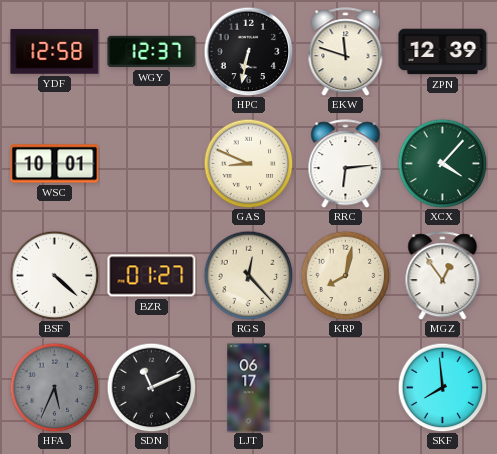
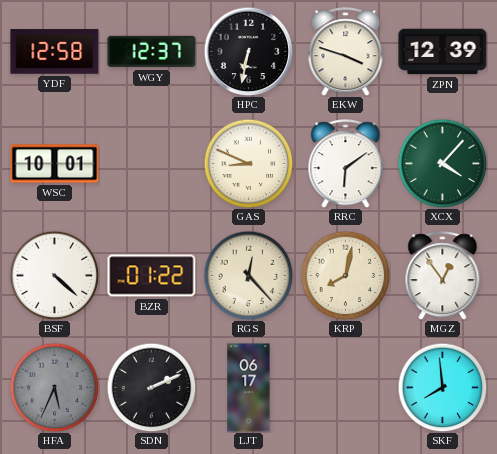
EKW: 11:48 -> 3:48 (346, 52)
RRC: 6:14 -> 6:09 (346, 164)
BZR: 01:27 -> 01:22 (152, 276)
SDN: 11:11 -> 2:11 (151, 387)
